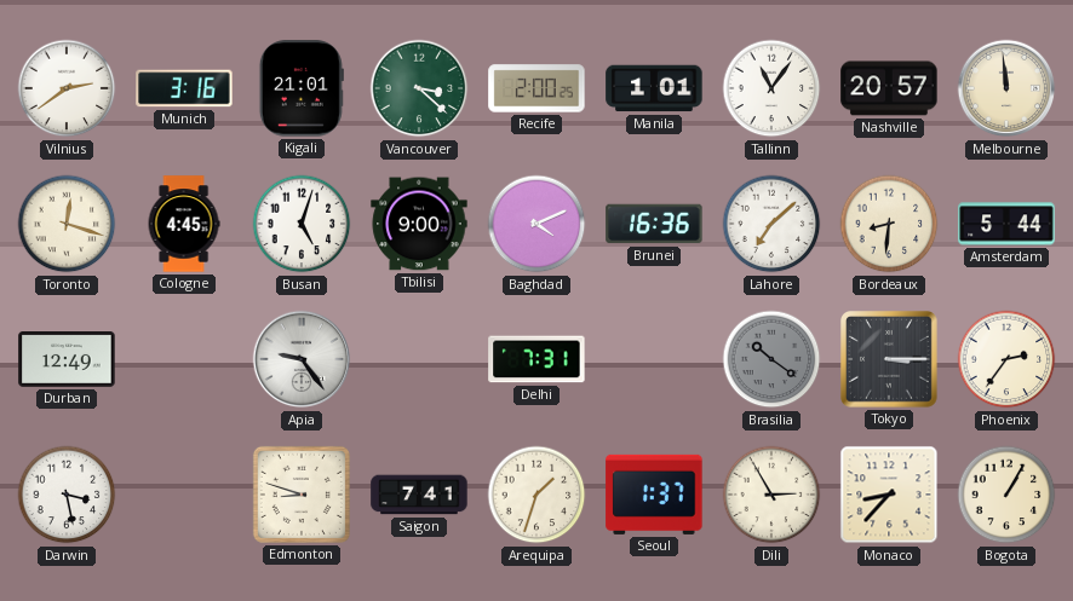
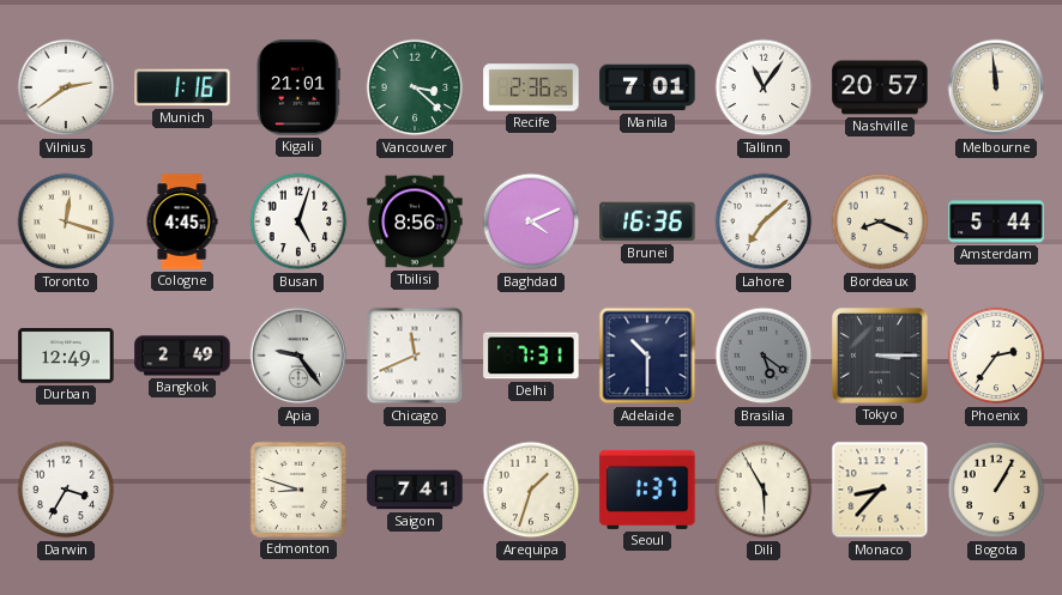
Munich: 3:16 -> 1:16 (182, 87)
Recife: 2:00 -> 2:36 (531, 87)
Manila: 1:01 -> 7:01 (647, 87)
Tbilisi: 9:00 -> 8:56 (415, 221)
Bordeaux: 8:31 -> 8:19 (880, 221)
Bangkok: none -> 2:49 (182, 356)
Chicago: none -> 11:41 (415, 356)
Adelaide: none -> 10:30 (647, 356)
Brasilia: 10:21 -> 5:21 (764, 356)
Darwin: 3:28 -> 3:35 (66, 490)
Dili: 2:55 -> 5:55 (764, 490)
